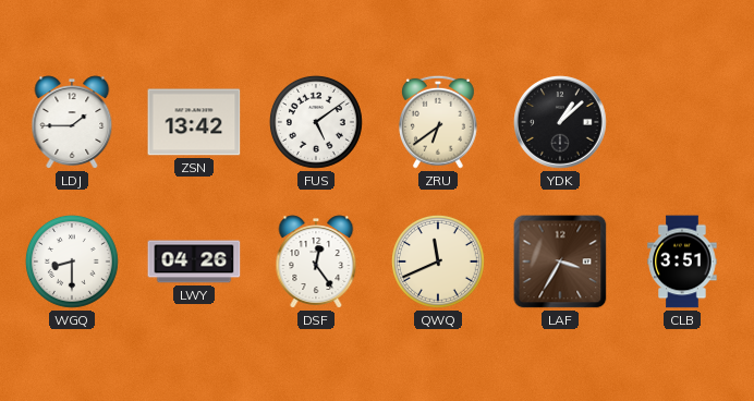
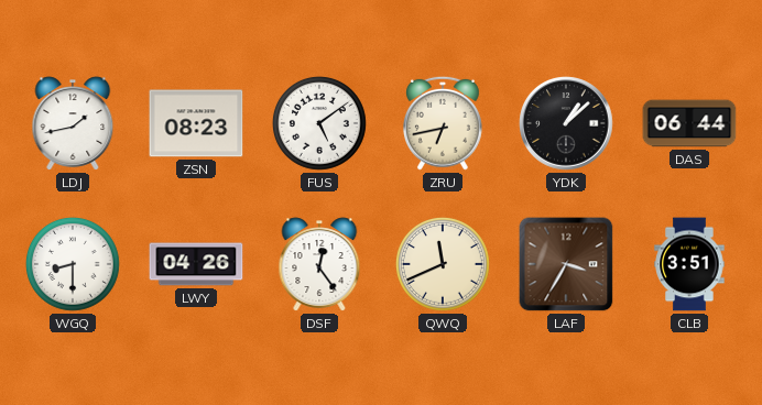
LDJ: 1:45 -> 1:43 (73, 123)
ZSN: 13:42 -> 08:23 (196, 123)
ZRU: 6:39 -> 6:43 (443, 123)
DAS: none -> 06:44 (689, 123)
